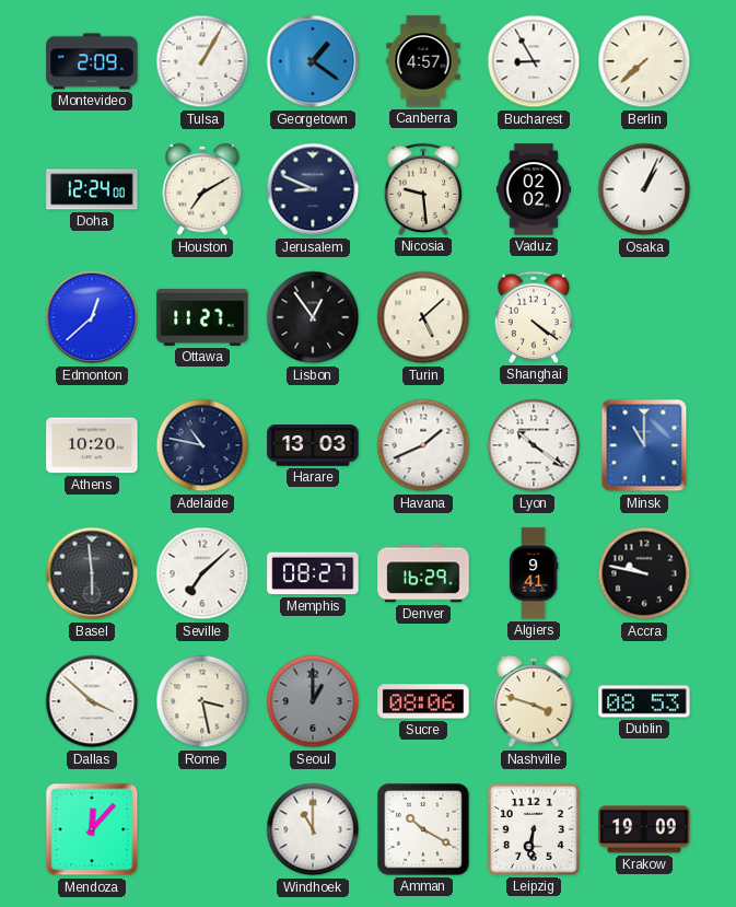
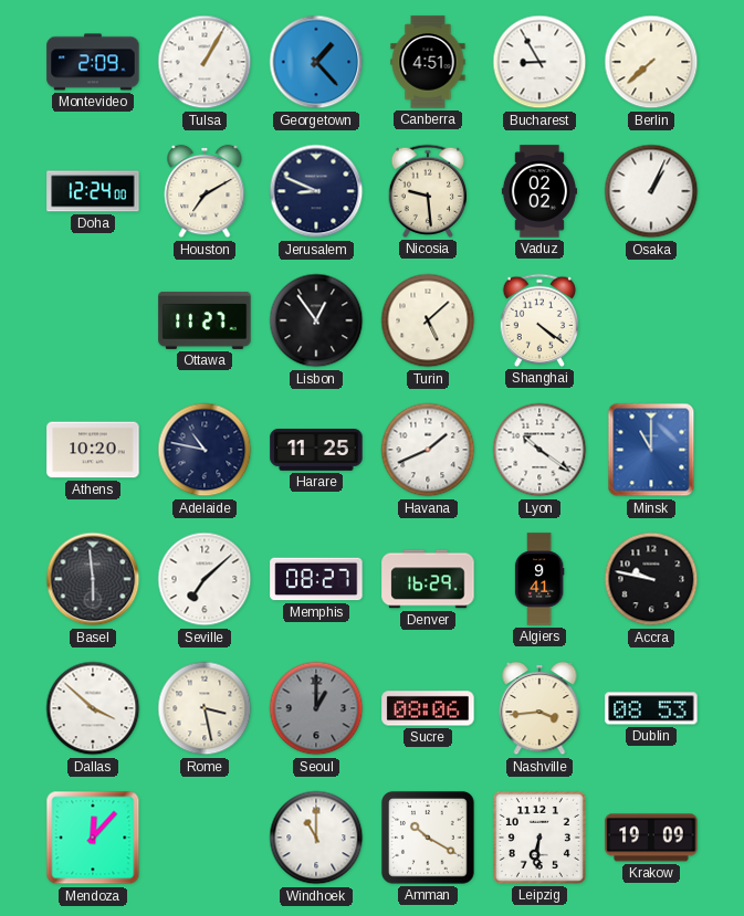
Georgetown: 1:21 -> 1:23 (316, 62)
Canberra: 4:57 -> 4:51 (428, 62)
Edmonton: 12:38 -> none (92, 317)
Harare: 13:03 -> 11:25 (316, 451)
Nashville: 3:48 -> 3:44 (539, 708)
